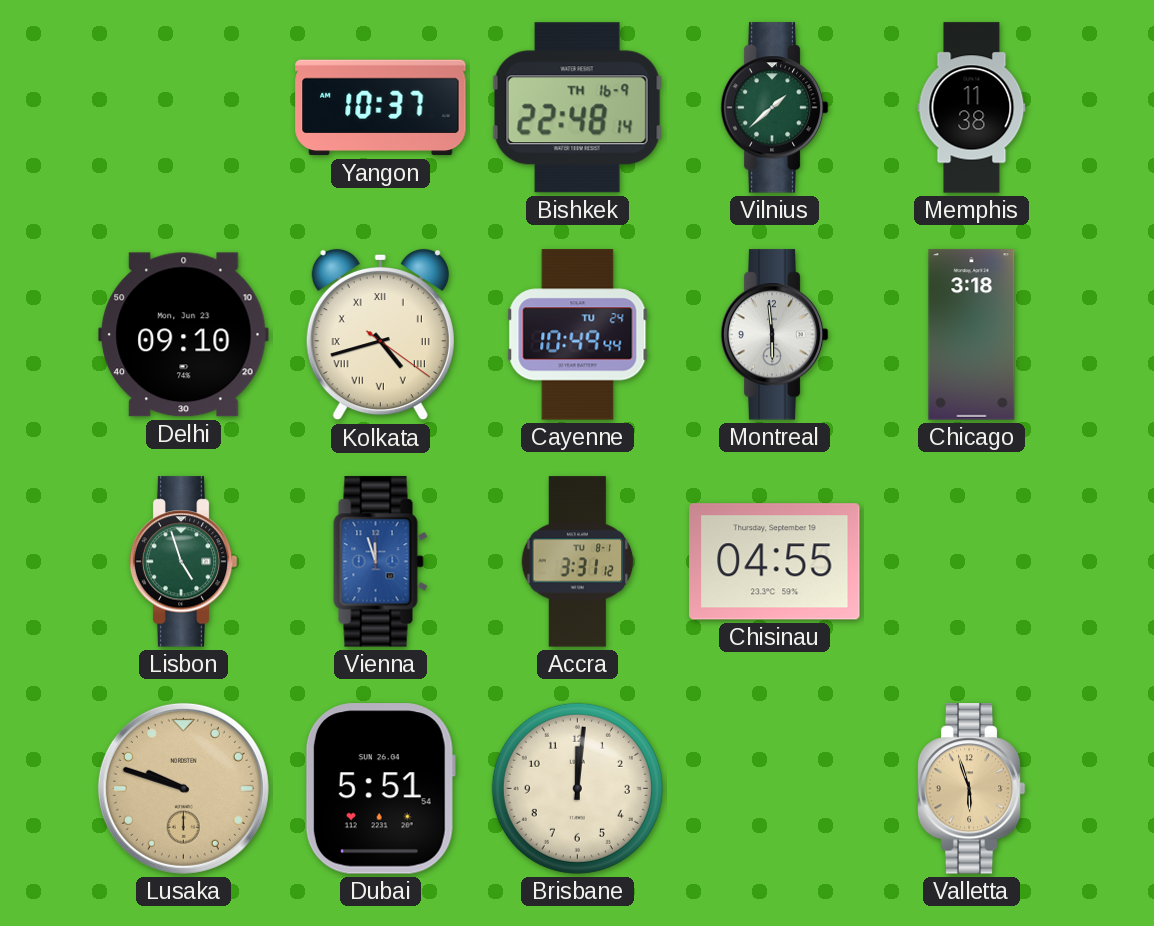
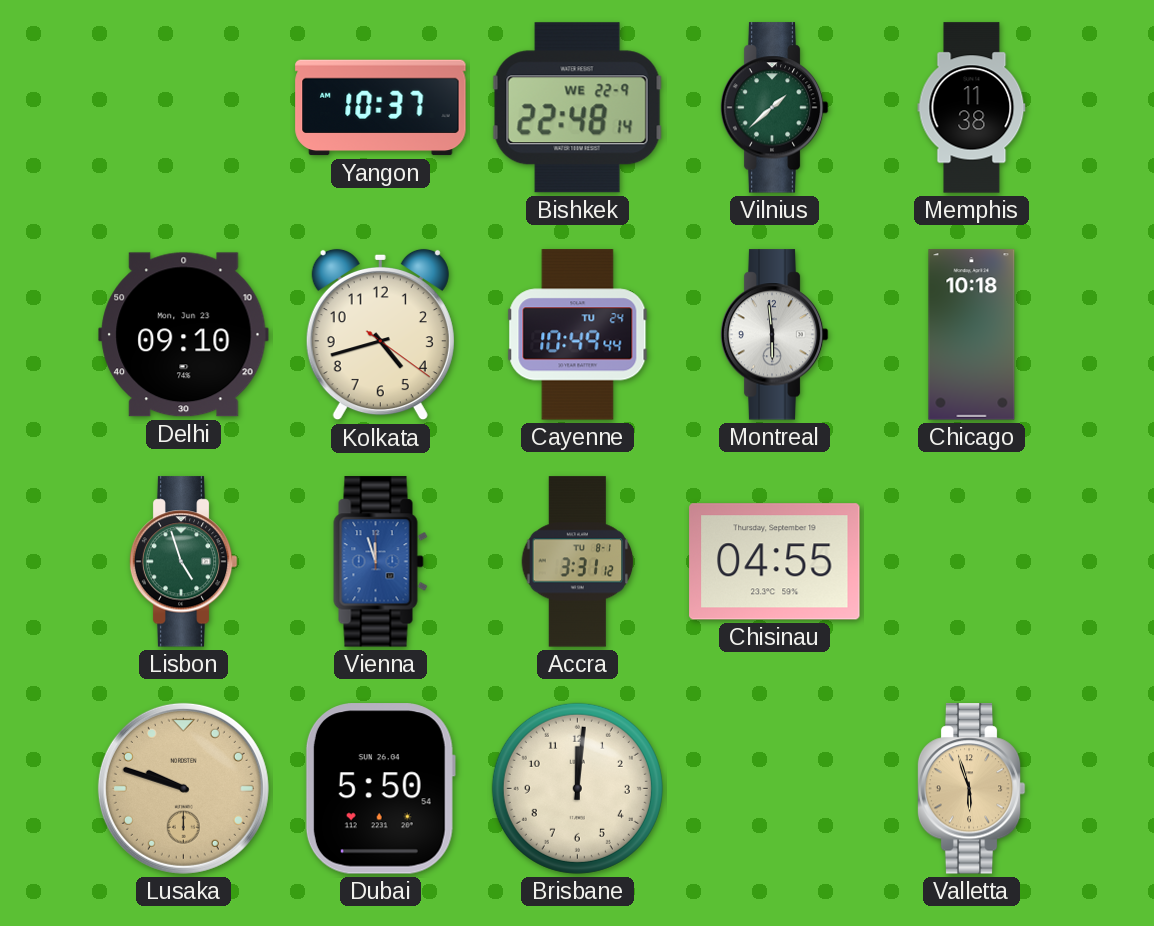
Bishkek date: TH 16-9 -> WE 22-9 (577, 108)
Kolkata numerals: Roman -> Arabic (380, 335)
Chicago: 3:18 -> 10:18 (972, 335)
Dubai: 5:51 -> 5:50 (380, 789)
